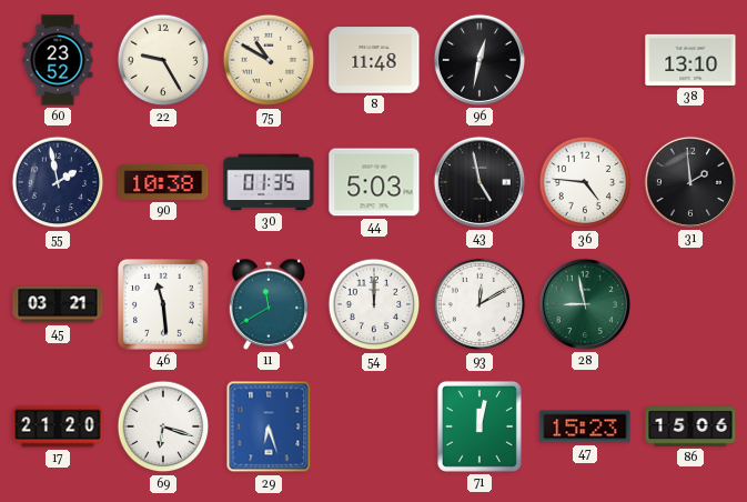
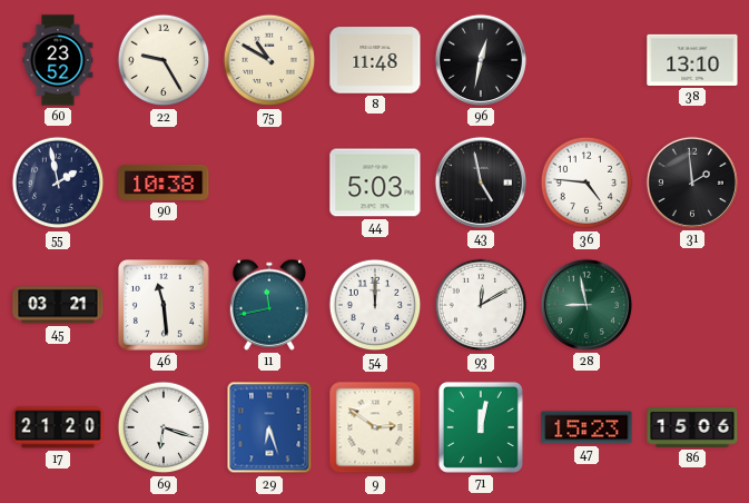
30: 01:35 -> none (269, 182)
11: 11:40 -> 11:43 (269, 305)
9: none -> 2:51 (375, 427)
